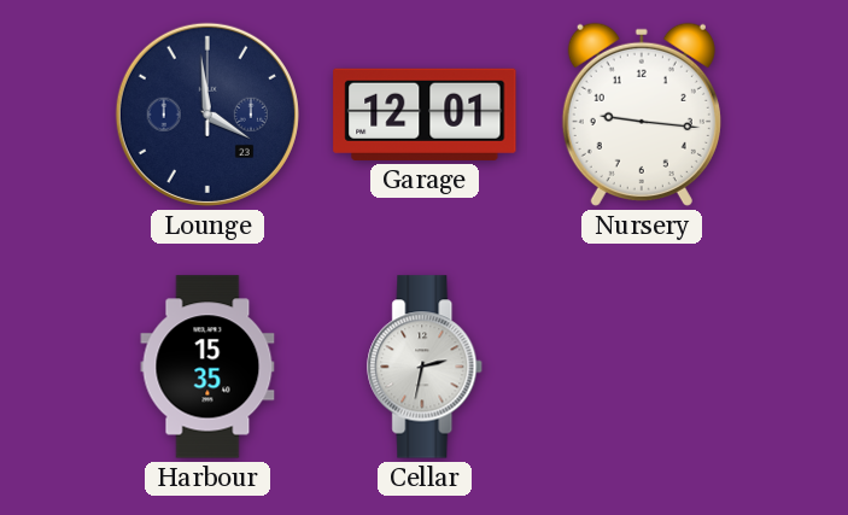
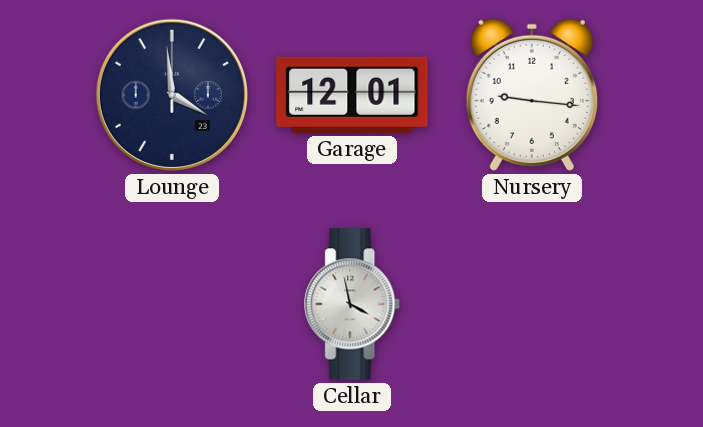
Harbour: 15:35 -> none (207, 367)
Cellar: 2:32 -> 3:58 (353, 304)
